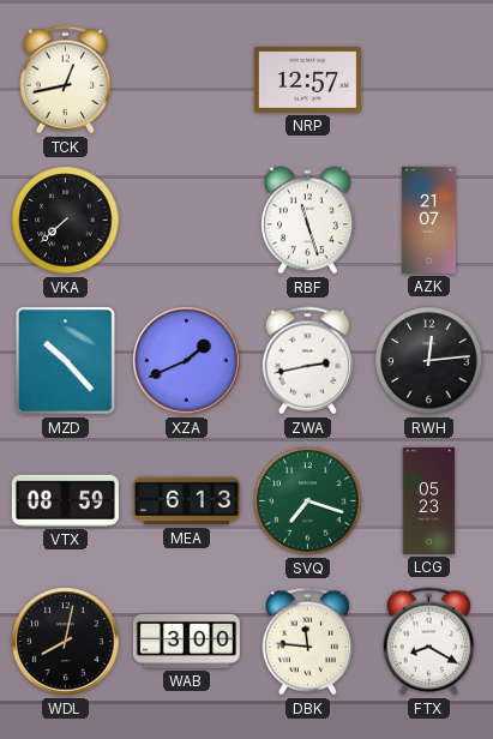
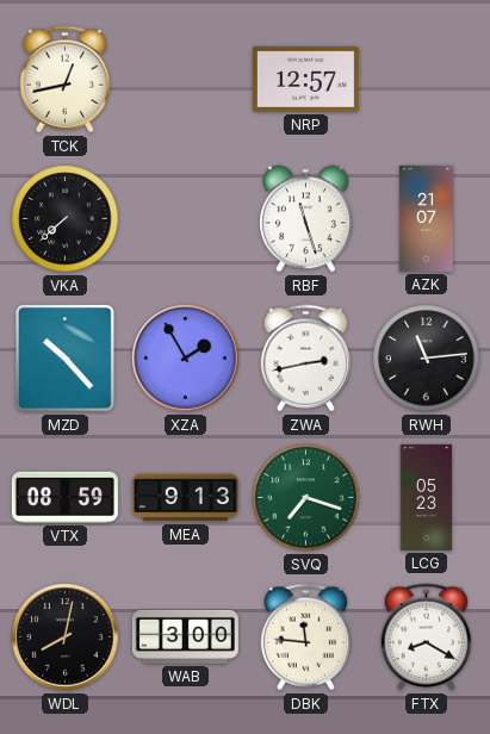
XZA: 1:41 -> 1:55 (186, 359)
RWH: 12:14 -> 11:14 (427, 359)
MEA: 6:13 -> 9:13 (185, 498)
